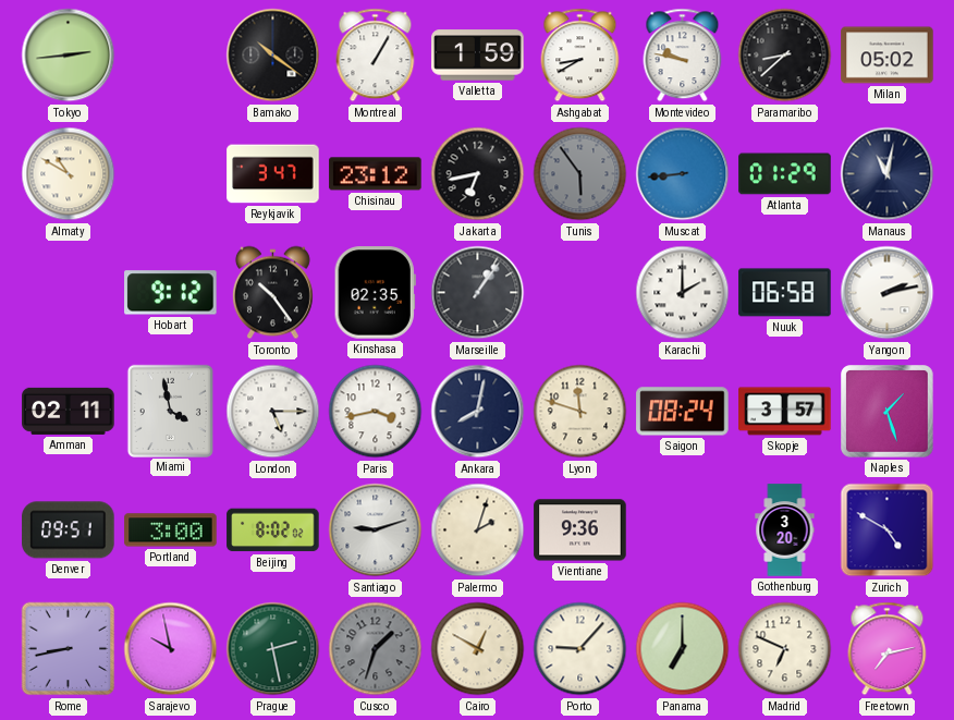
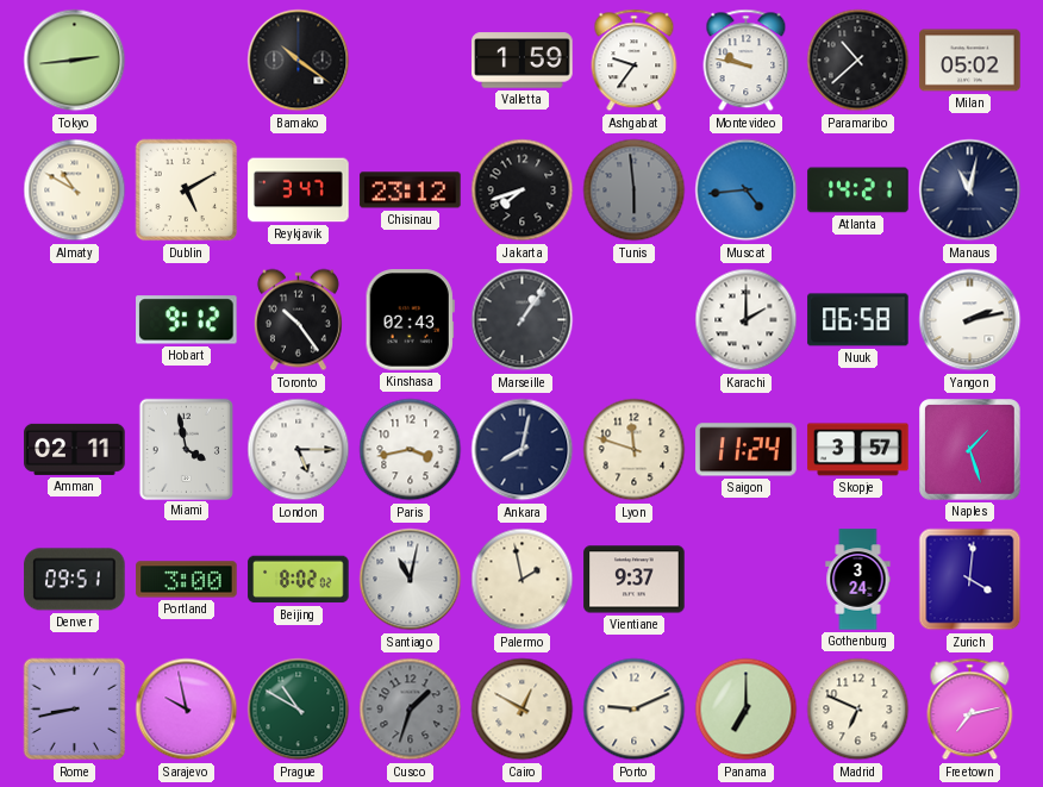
Montreal: 1:05 -> none (376, 56)
Ashgabat: 8:40 -> 9:36 (635, 61)
Paramaribo: 8:38 -> 10:38 (858, 61)
Dublin: none -> 5:10 (187, 190)
Jakarta: 6:43 -> 7:42 (523, 190)
Tunis: 5:54 -> 5:59 (635, 190)
Muscat: 8:44 -> 4:44 (747, 190)
Atlanta: 01:29 -> 14:21 (858, 190)
Kinshasa: 02:35 -> 02:43 (410, 320)
Saigon: 08:24 -> 11:24 (747, 450)
Santiago: 9:12 -> 11:02 (411, 580)
Palermo: 2:03 -> 1:58 (523, 580)
Vientiane: 9:36 -> 9:37 (635, 580)
Gothenburg: 3:20 -> 3:24 (858, 580)
Zurich: 4:50 -> 4:01 (970, 580)
Prague: 2:28 -> 10:50 (299, 710)
Porto: 9:07 -> 9:11 (635, 710)
